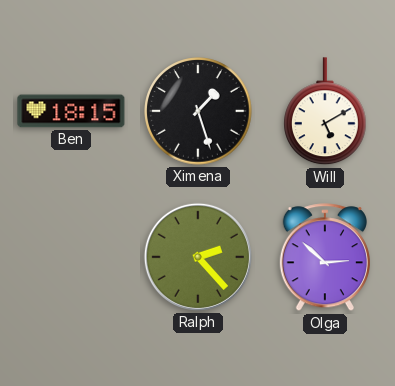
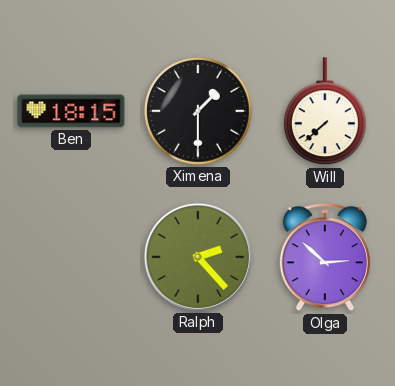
Ximena: 1:27 -> 1:30 (198, 111)
Will: 5:10 -> 7:38 (326, 112)
